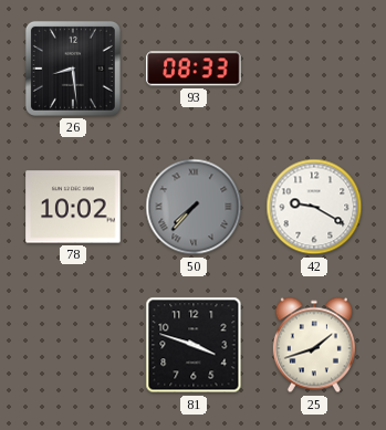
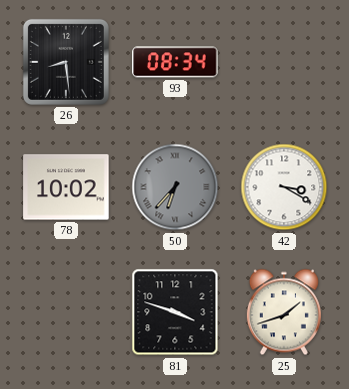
93: 08:33 -> 08:34 (175, 62)
50: 7:37 -> 6:37 (175, 187)
42: 9:20 -> 3:20 (284, 187)
